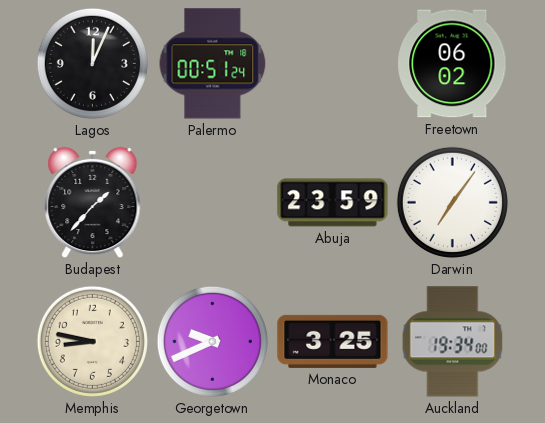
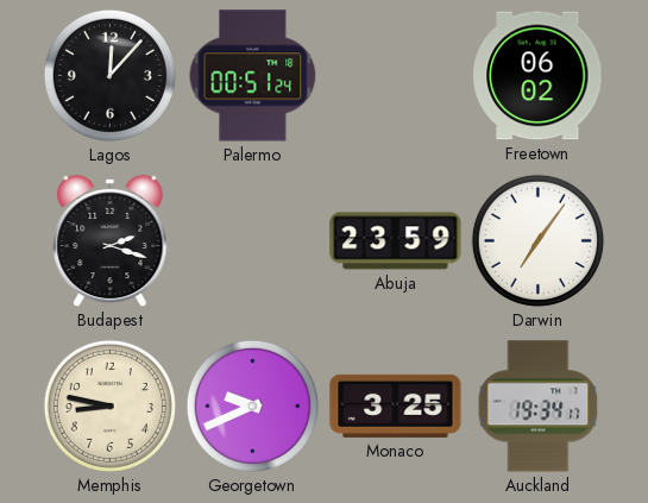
Lagos: 12:04 -> 12:07 (109, 75)
Budapest: 1:37 -> 2:18 (111, 241)
Auckland: 19:34:00 -> 19:34:17 (539, 407)
